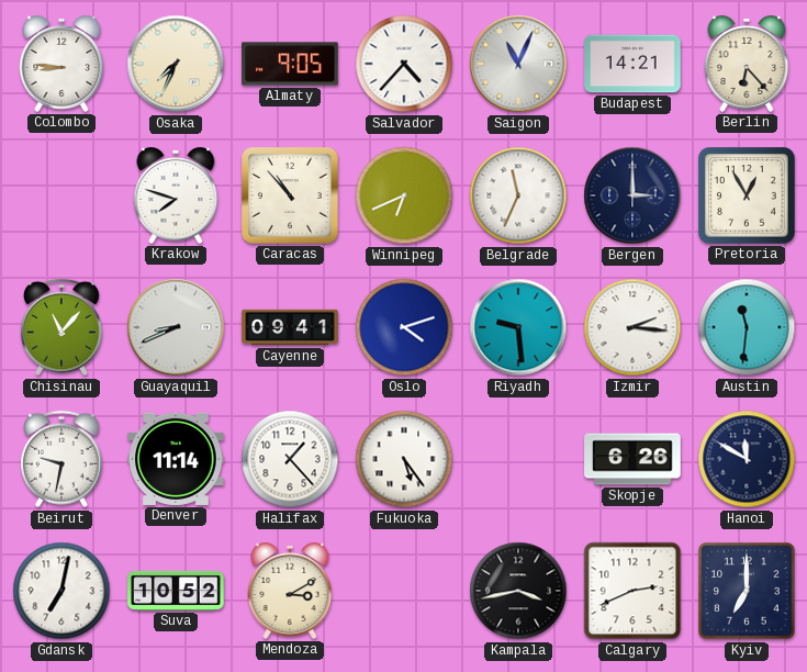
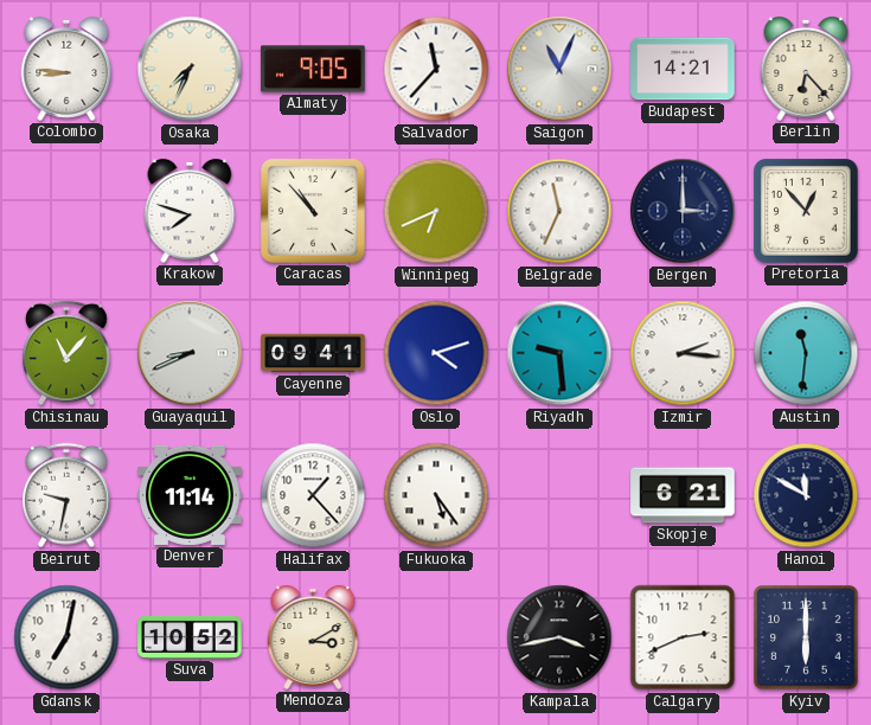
Salvador: 4:37 -> 11:37 (436, 69)
Pretoria: 12:55 -> 12:53 (807, 212)
Skopje: 6:26 -> 6:21 (683, 495)
Kyiv: 7:00 -> 6:00 (806, 637)
